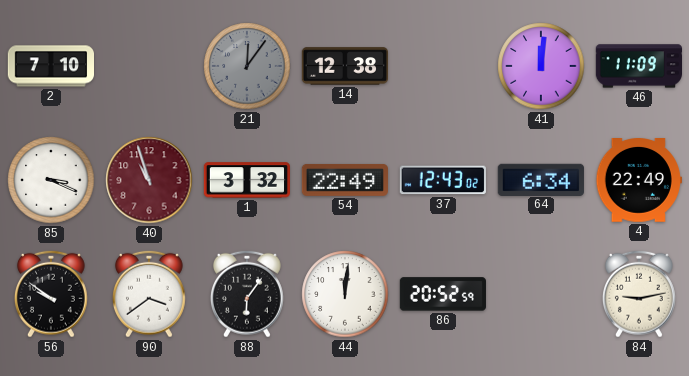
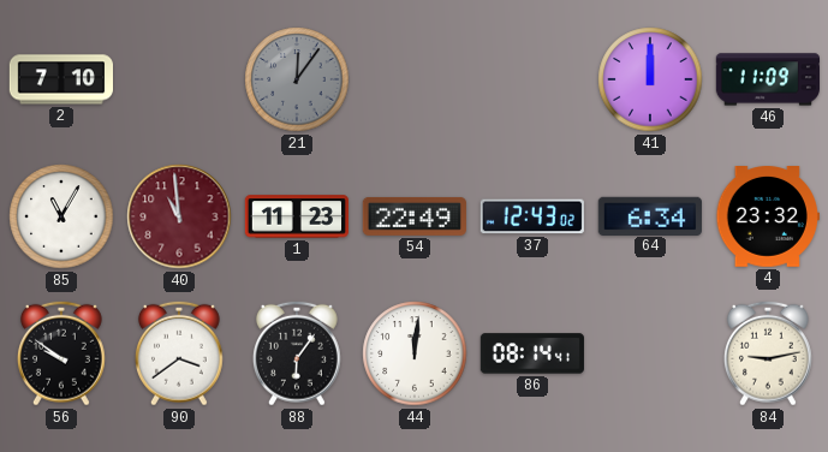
14: 12:38 -> none (344, 66)
41: 12:01 -> 12:00 (650, 79)
85: 3:19 -> 11:05 (61, 216)
40: 10:57 -> 10:59 (179, 216)
1: 3:32 -> 11:23 (296, 216)
4: 22:49 -> 23:32 (768, 218)
86: 20:52 -> 08:14 (532, 353)
